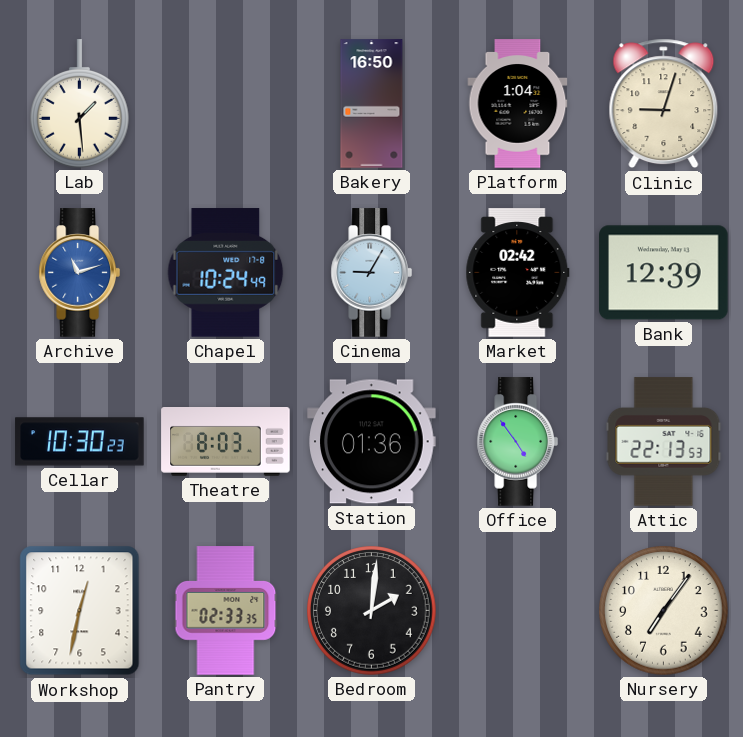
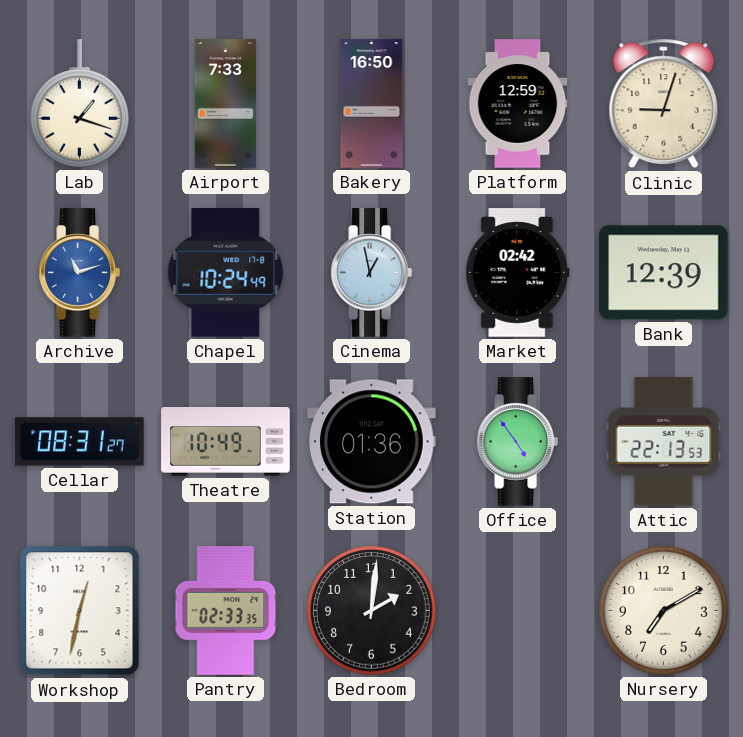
Lab: 1:29 -> 1:18 (80, 104)
Airport: none -> 7:33 (226, 104)
Platform: 1:04 -> 12:59 (518, 104)
Cinema: 9:05 -> 12:58 (371, 273)
Cellar: 10:30 -> 08:31 (80, 442)
Theatre: 8:03 -> 10:49 (226, 442)
Nursery: 7:06 -> 7:10 (664, 611)
